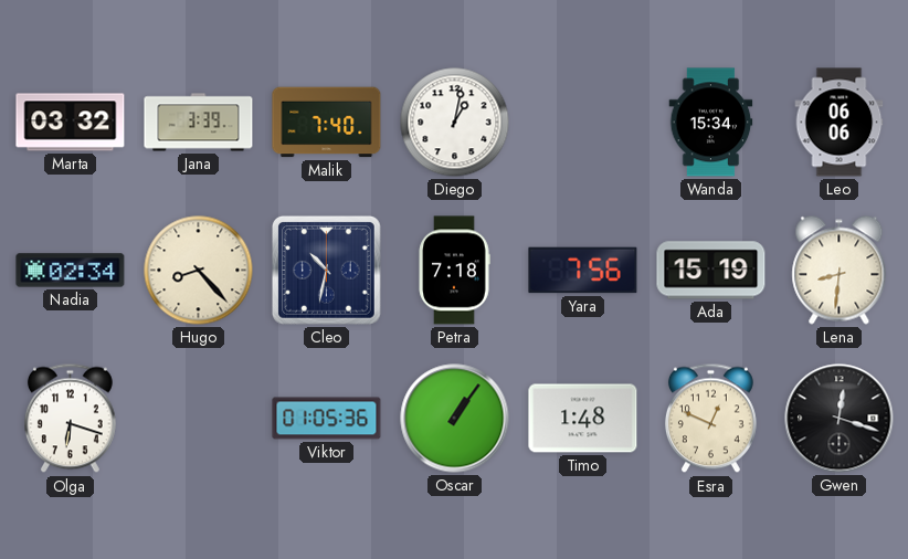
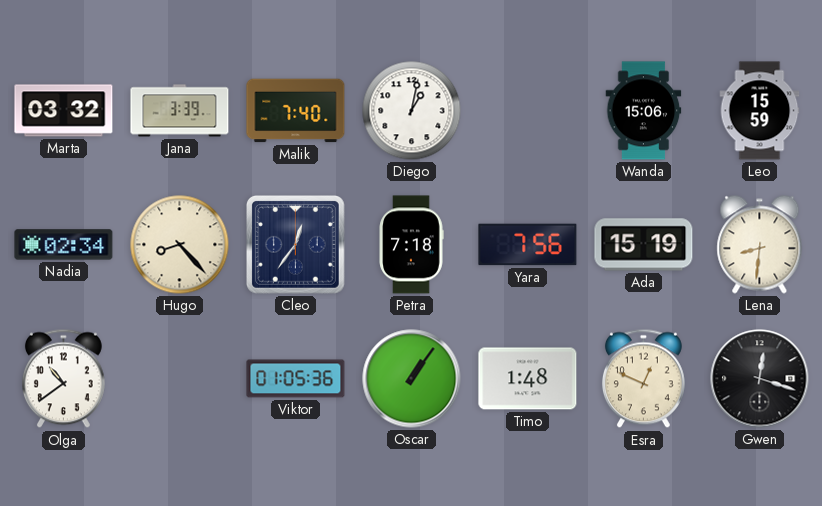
Wanda: 15:34 -> 15:06 (644, 111)
Leo: 06:06 -> 15:59 (760, 111)
Cleo: 10:32 -> 12:36 (296, 245)
Olga: 6:18 -> 10:39 (63, 379)
